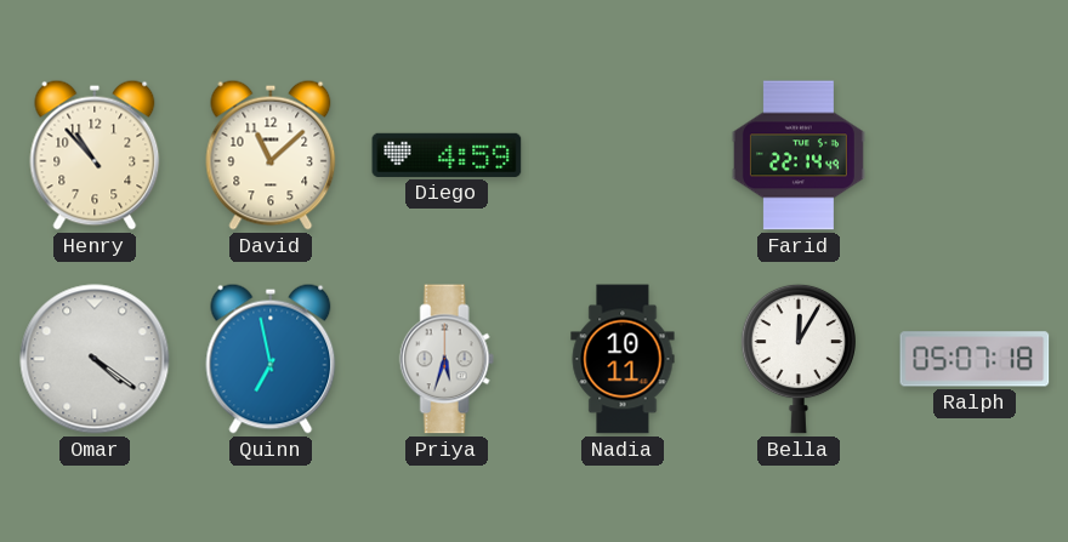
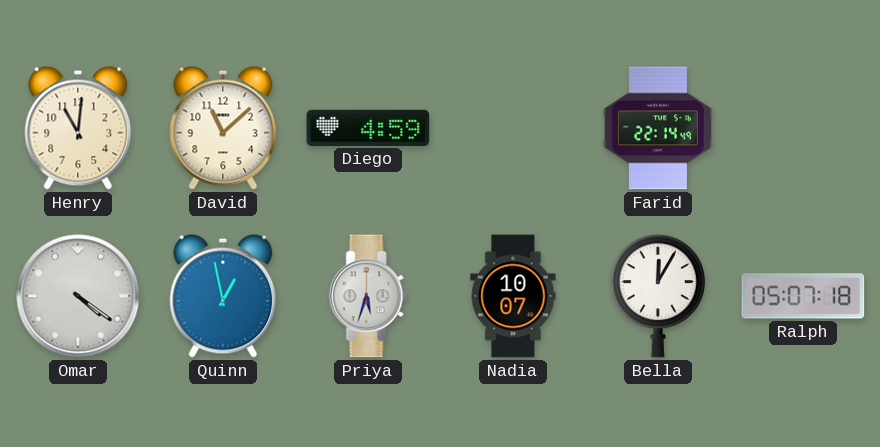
Henry: 10:53 -> 11:01 (78, 128)
Quinn: 6:58 -> 12:58 (223, 296)
Nadia: 10:11 -> 10:07 (513, 296)
